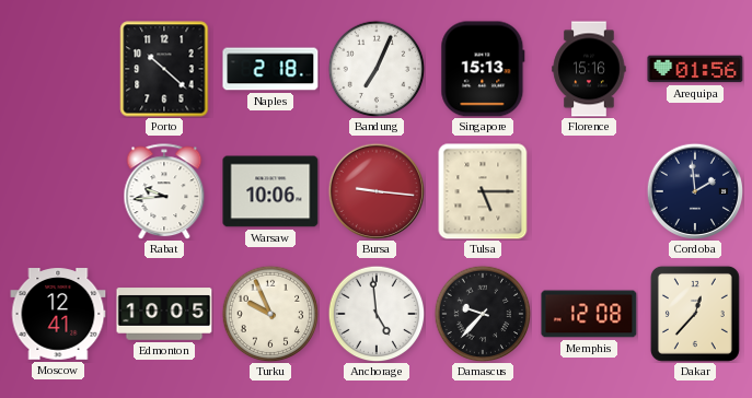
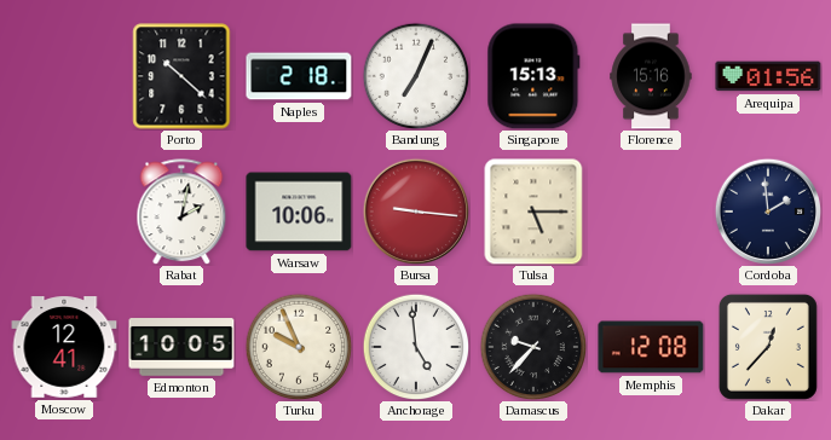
Rabat: 9:44 -> 2:02 (181, 212)
